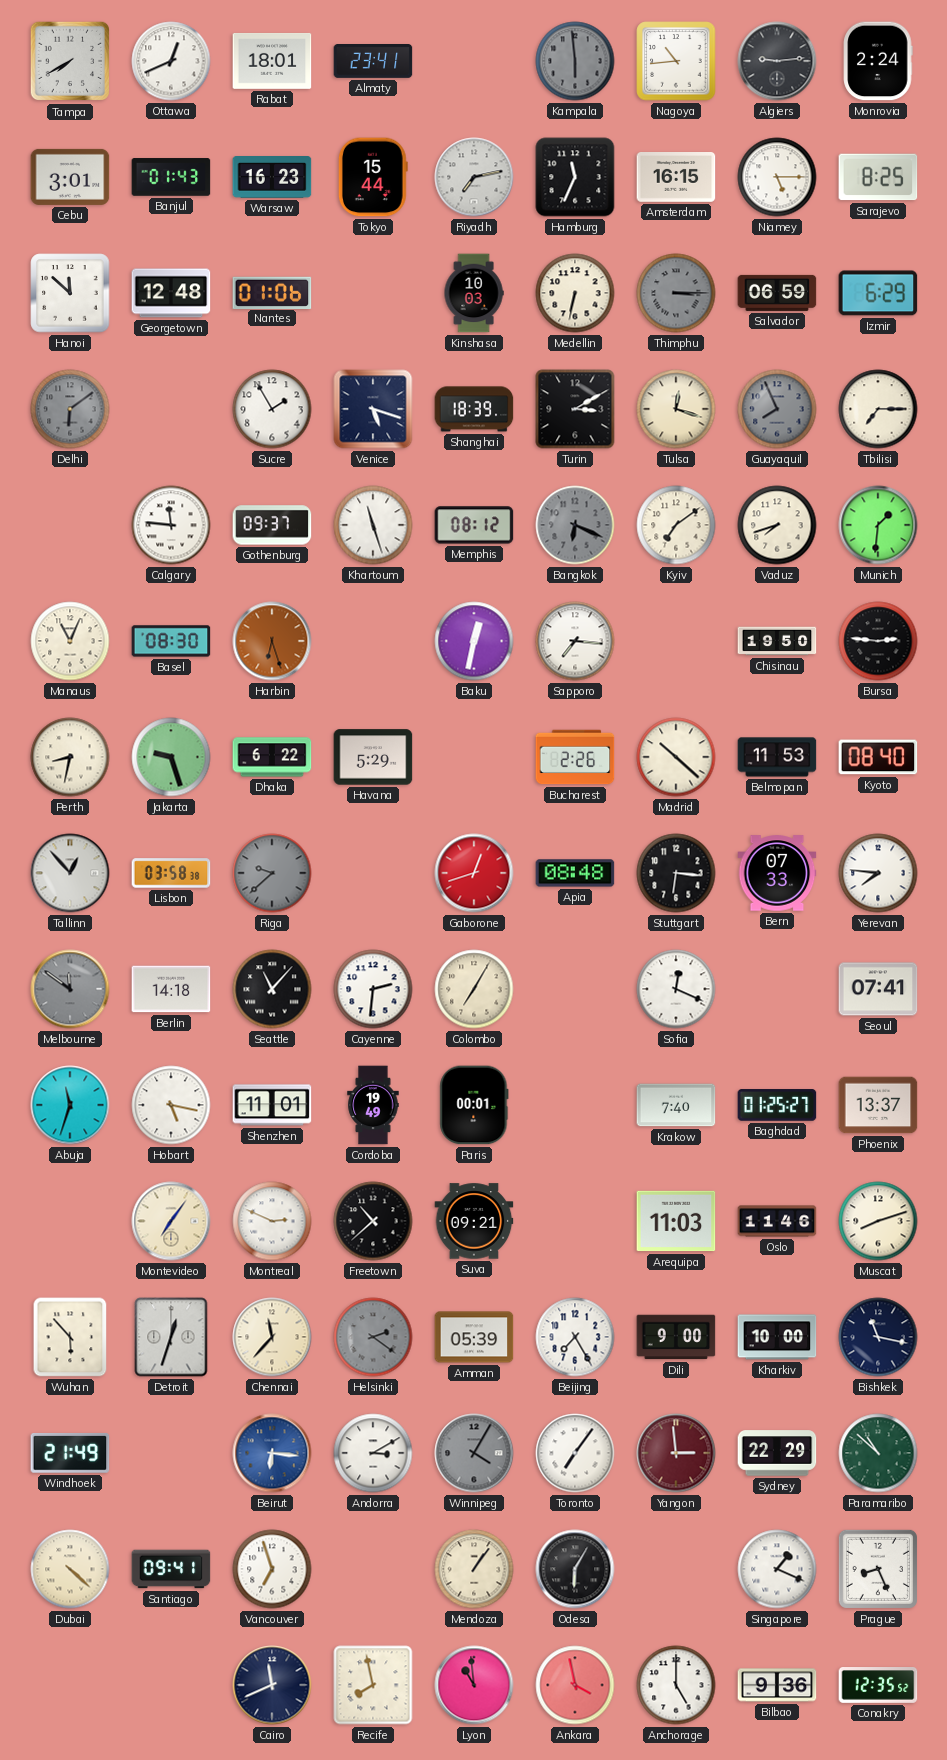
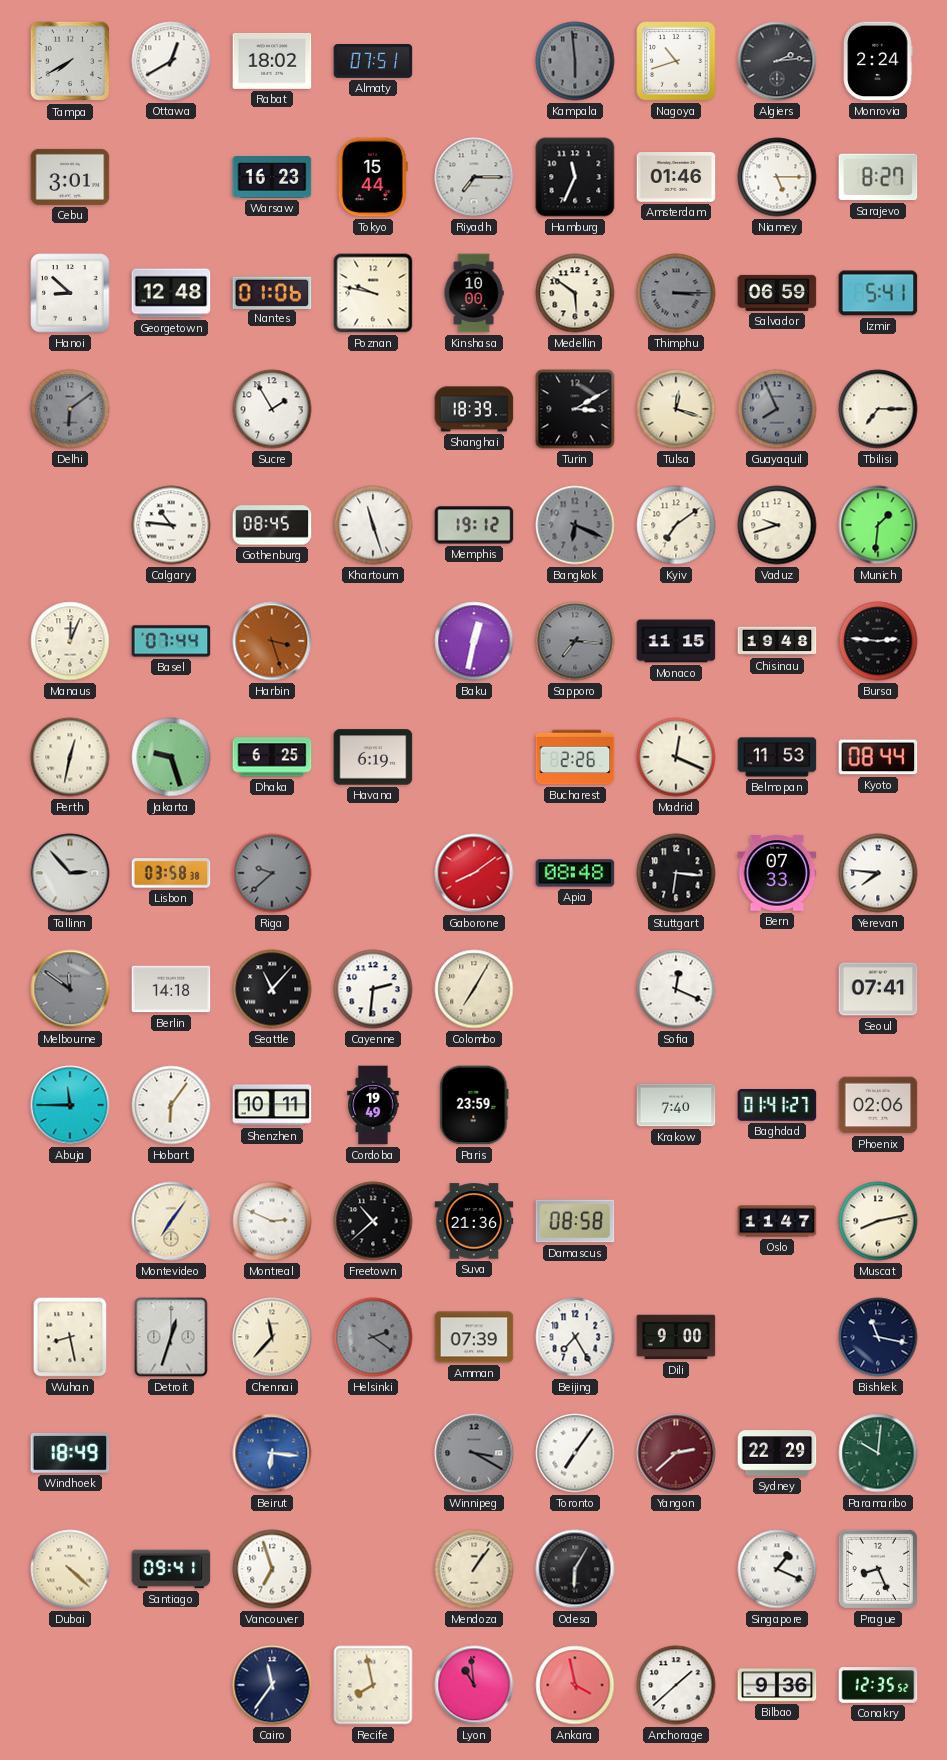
Ottawa: 12:41 -> 12:40 (171, 61)
Rabat: 18:01 -> 18:02 (272, 61)
Almaty: 23:41 -> 07:51 (373, 62)
Nagoya: 10:44 -> 10:42 (676, 61)
Algiers: 9:14 -> 2:14 (777, 61)
Banjul: 01:43 -> none (171, 177)
Riyadh: 7:13 -> 7:15 (474, 177)
Amsterdam: 16:15 -> 01:46 (676, 178)
Sarajevo: 8:25 -> 8:27 (878, 177)
Hanoi: 11:52 -> 8:52 (70, 293)
Poznan: none -> 9:47 (373, 293)
Kinshasa: 10:03 -> 10:00 (474, 293)
Medellin: 6:32 -> 5:51 (575, 293)
Izmir: 6:29 -> 5:41 (878, 293)
Venice: 5:18 -> none (373, 409)
Calgary: 11:46 -> 10:46 (171, 525)
Gothenburg: 09:37 -> 08:45 (272, 525)
Memphis: 08:12 -> 19:12 (474, 525)
Vaduz: 7:42 -> 9:42 (777, 525)
Manaus: 11:04 -> 12:04 (70, 641)
Basel: 08:30 -> 07:44 (171, 641)
Harbin: 6:27 -> 3:27 (272, 641)
Sapporo dial: white -> grey (575, 641)
Monaco: none -> 11:15 (676, 641)
Chisinau: 19:50 -> 19:48 (777, 641)
Perth: 8:32 -> 12:32 (70, 757)
Dhaka: 6:22 -> 6:25 (272, 757)
Havana: 5:29 -> 6:19 (373, 757)
Madrid: 10:22 -> 12:19 (676, 757)
Kyoto: 08:40 -> 08:44 (878, 757)
Tallinn: 12:53 -> 2:53 (70, 873)
Gaborone: 12:42 -> 8:09 (474, 873)
Abuja: 11:33 -> 11:45 (70, 1105)
Hobart: 5:17 -> 6:06 (171, 1105)
Shenzhen: 11:01 -> 10:11 (272, 1105)
Paris: 00:01 -> 23:59 (474, 1105)
Baghdad: 01:25 -> 01:41 (777, 1105)
Phoenix: 13:37 -> 02:06 (878, 1105)
Suva: 09:21 -> 21:36 (474, 1221)
Damascus: none -> 08:58 (575, 1221)
Arequipa: 11:03 -> none (676, 1221)
Oslo: 11:46 -> 11:47 (777, 1221)
Muscat: 8:12 -> 8:13 (878, 1221)
Wuhan: 5:53 -> 8:28 (70, 1337)
Amman: 05:39 -> 07:39 (474, 1337)
Kharkiv: 10:00 -> none (777, 1337)
Windhoek: 21:49 -> 18:49 (70, 1454)
Andorra: 3:10 -> none (373, 1453)
Winnipeg: 4:05 -> 3:20 (474, 1453)
Yangon: 2:59 -> 2:38 (676, 1453)
Paramaribo: 10:52 -> 10:01 (878, 1453)
Cairo: 11:41 -> 11:36 (272, 1685)
Anchorage: 5:00 -> 1:38 (676, 1685)
